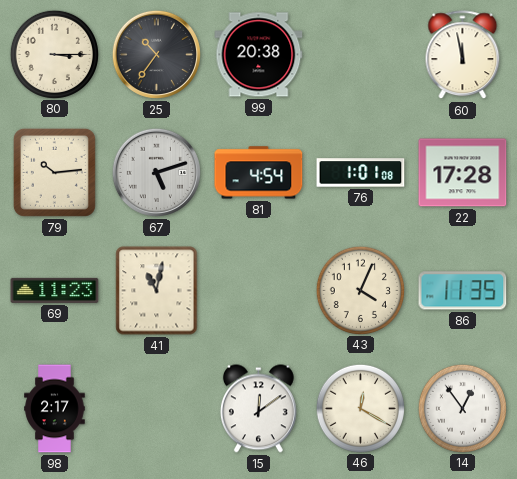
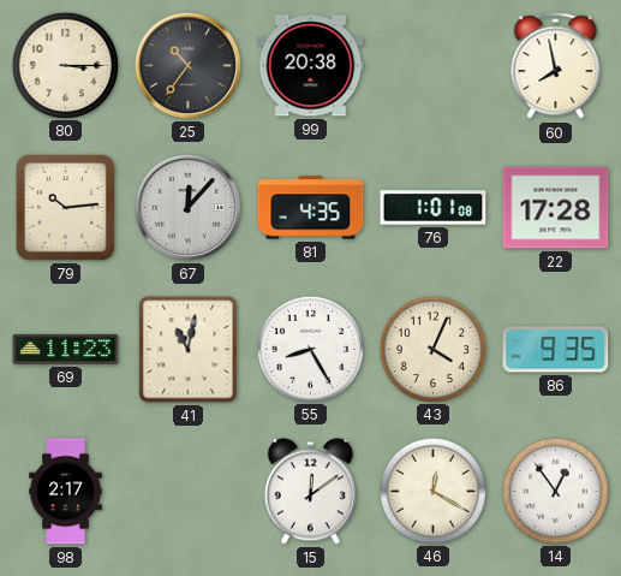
60: 11:58 -> 7:58 (556, 66)
67: 5:12 -> 12:07 (187, 207)
81: 4:54 -> 4:35 (311, 208)
55: none -> 8:25 (310, 349)
86: 11:35 -> 9:35 (556, 350)
